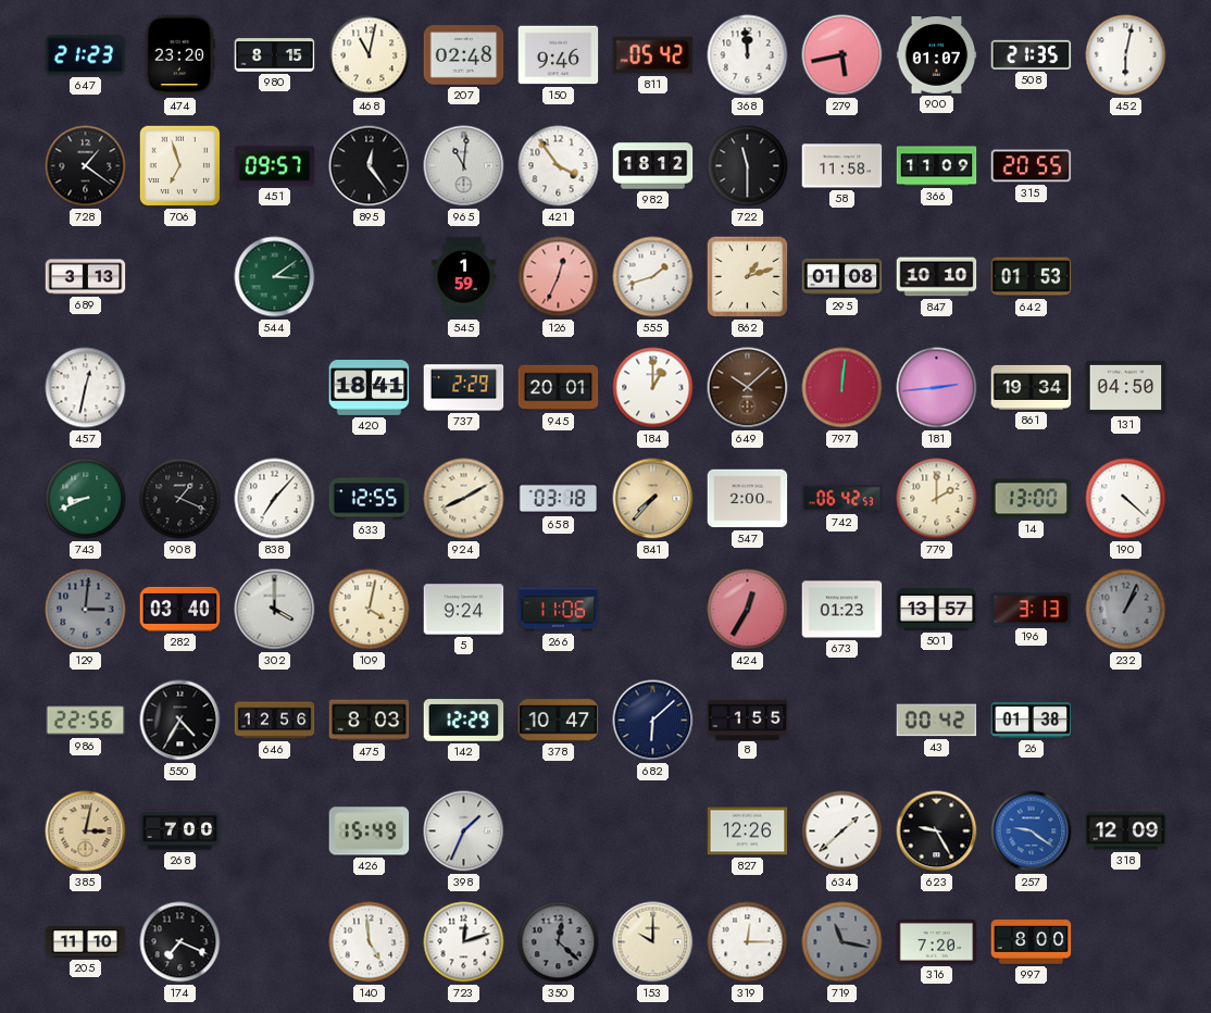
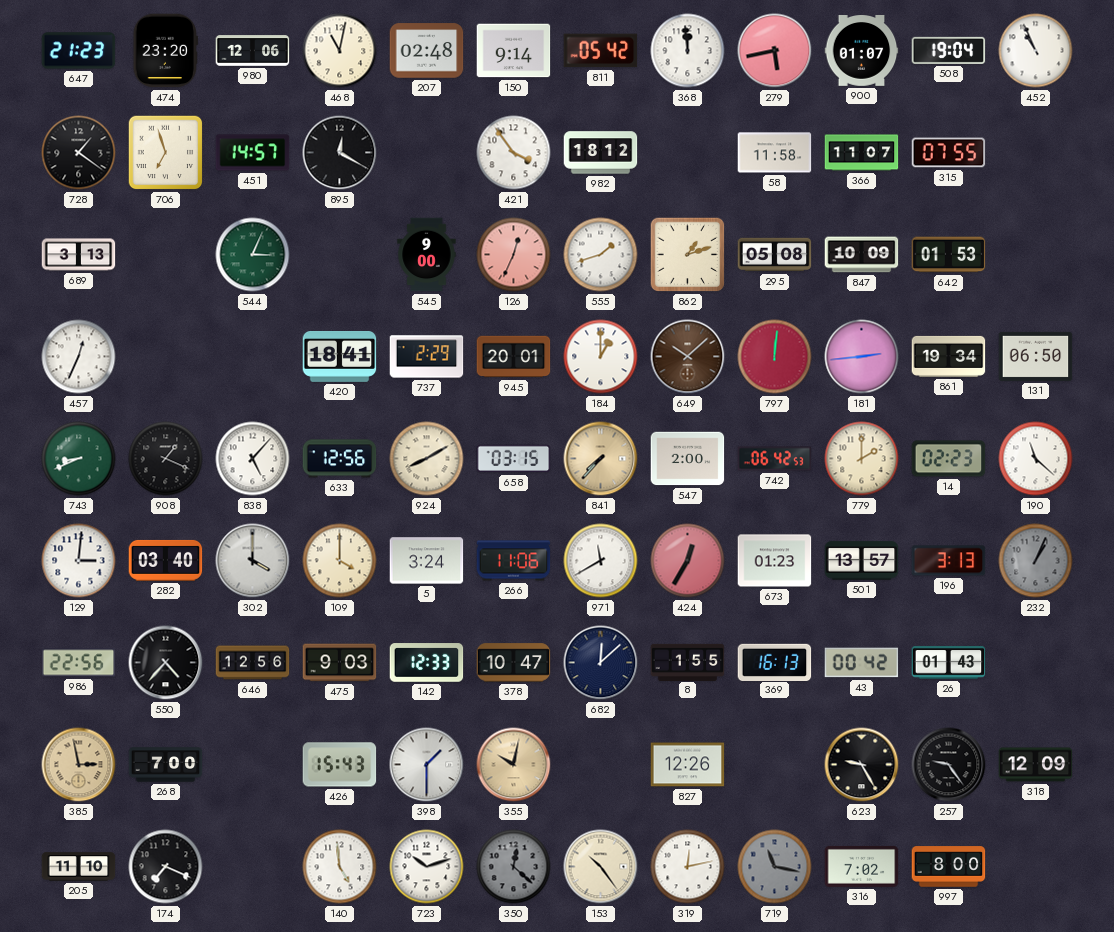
980: 8:15 -> 12:06 (253, 51)
150: 9:46 -> 9:14 (514, 51)
508: 21:35 -> 19:04 (949, 50)
452: 6:02 -> 10:56 (1036, 51)
451: 09:57 -> 14:57 (253, 153)
895: 12:24 -> 12:20 (340, 153)
965: 11:01 -> none (464, 166)
722: 11:30 -> none (748, 166)
366: 11:09 -> 11:07 (862, 153)
315: 20:55 -> 07:55 (949, 153)
544: 3:09 -> 3:04 (253, 255)
545: 1:59 -> 9:00 (427, 255)
295: 01:08 -> 05:08 (775, 255)
847: 10:10 -> 10:09 (862, 255)
457: 12:32 -> 12:34 (79, 357)
131: 04:50 -> 06:50 (1036, 356)
838: 7:07 -> 5:07 (253, 459)
633: 12:55 -> 12:56 (340, 459)
658: 03:18 -> 03:15 (514, 459)
14: 13:00 -> 02:23 (949, 459)
190: 4:22 -> 11:22 (1036, 459)
129 dial: grey -> white (79, 561)
109: 4:02 -> 4:00 (340, 561)
5: 9:24 -> 3:24 (427, 561)
971: none -> 11:40 (601, 561)
550: 4:35 -> 4:37 (166, 663)
475: 8:03 -> 9:03 (340, 663)
142: 12:29 -> 12:33 (427, 663)
682: 6:08 -> 12:08 (601, 663)
369: none -> 16:13 (775, 662)
26: 01:38 -> 01:43 (949, 663)
385: 3:02 -> 2:58 (79, 765)
426: 15:49 -> 15:43 (340, 765)
398: 1:34 -> 1:30 (427, 765)
355: none -> 10:02 (514, 765)
634: 1:38 -> none (842, 831)
257: 9:21 -> 9:24 (949, 765)
257 dial: blue -> black (949, 765)
723: 12:12 -> 10:12 (427, 867)
153: 10:00 -> 10:24 (601, 867)
319: 12:15 -> 12:13 (688, 867)
316: 7:20 -> 7:02 (862, 866)
